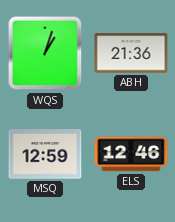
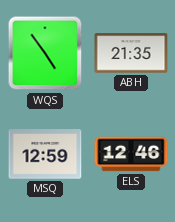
WQS: 1:03 -> 4:54 (45, 53)
ABH: 21:36 -> 21:35 (131, 53)
